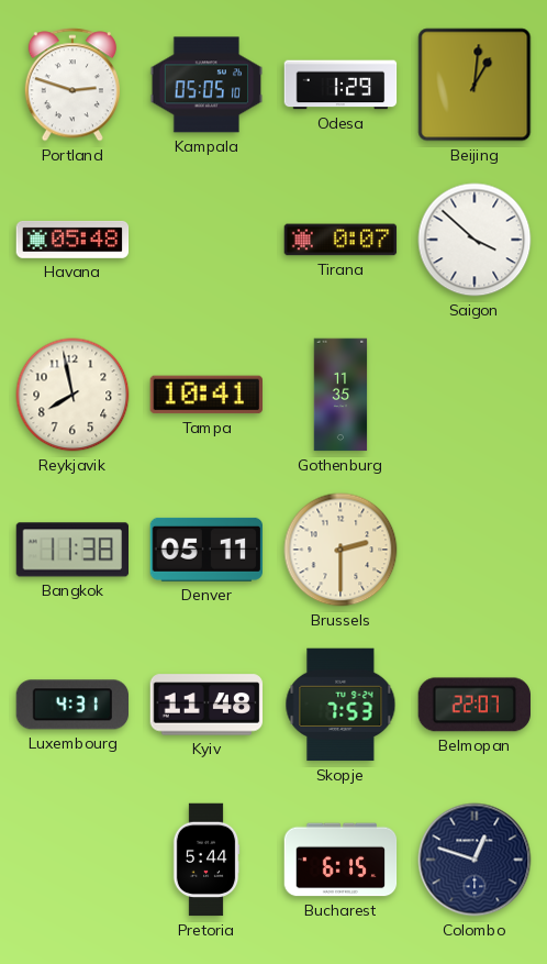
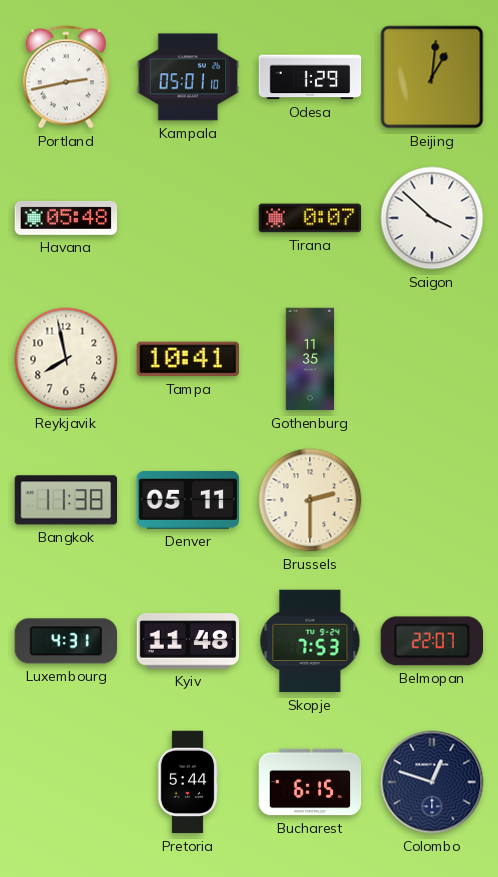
Portland: 2:48 -> 2:43 (66, 77)
Kampala: 05:05 -> 05:01 (188, 77)
